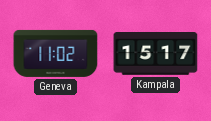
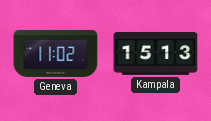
Kampala: 15:17 -> 15:13 (156, 54)
